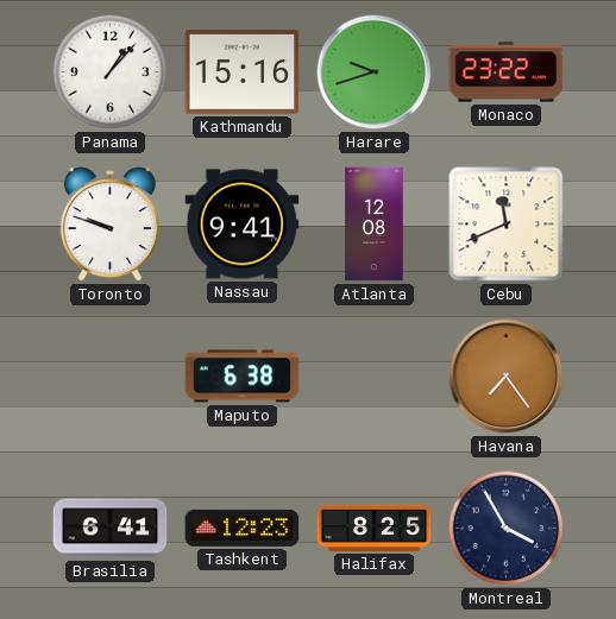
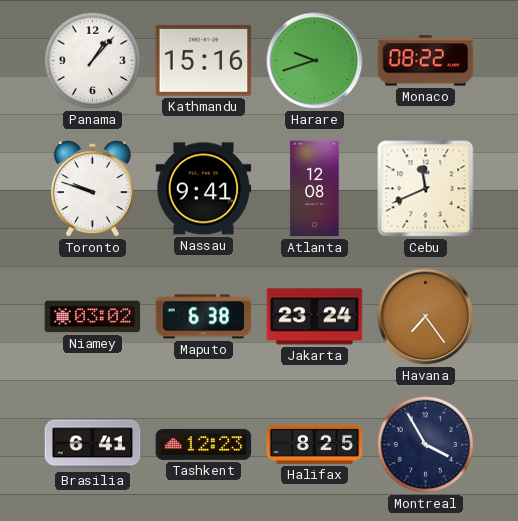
Monaco: 23:22 -> 08:22 (426, 61)
Niamey: none -> 03:02 (93, 317)
Jakarta: none -> 23:24 (315, 317)
